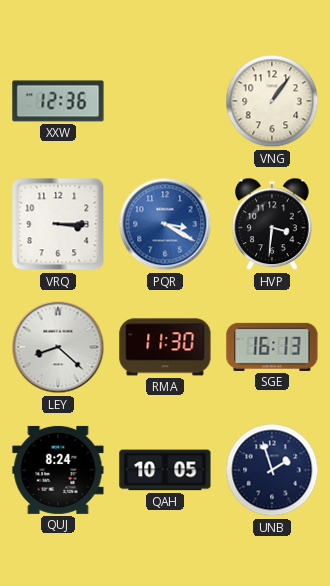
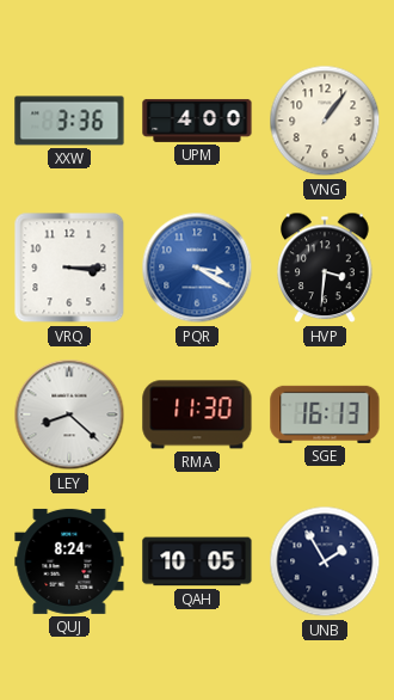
XXW: 12:36 -> 3:36 (69, 121)
UPM: none -> 4:00 (197, 121)
UNB: 1:57 -> 1:55 (325, 561)
